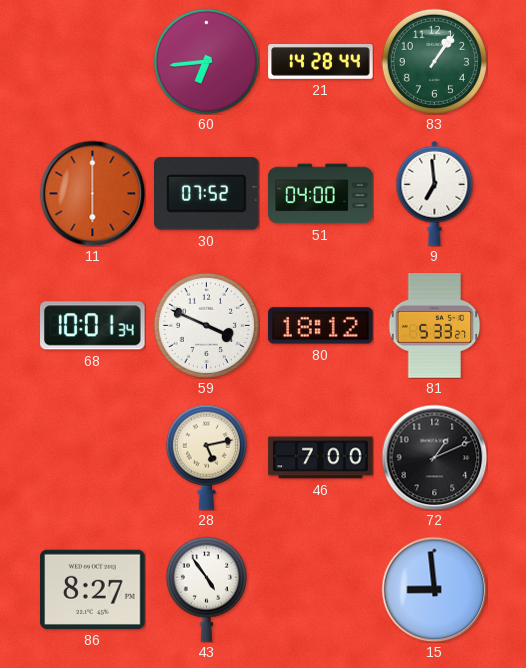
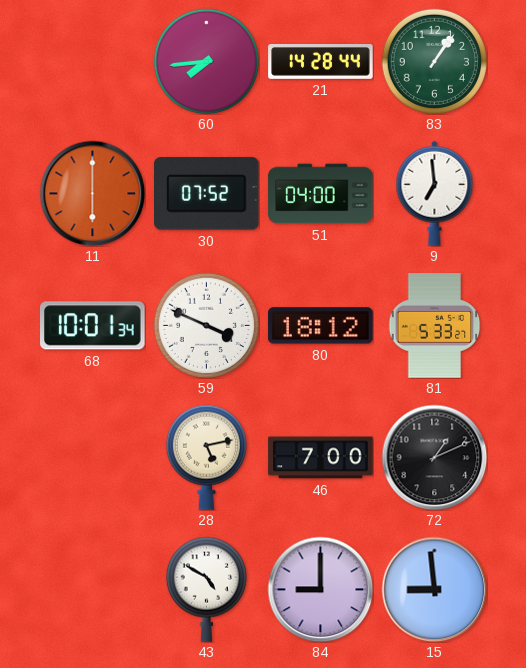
60: 6:44 -> 7:44 (206, 61)
86: 8:27 -> none (93, 589)
43: 4:54 -> 4:50 (206, 589)
84: none -> 9:00 (320, 589)
